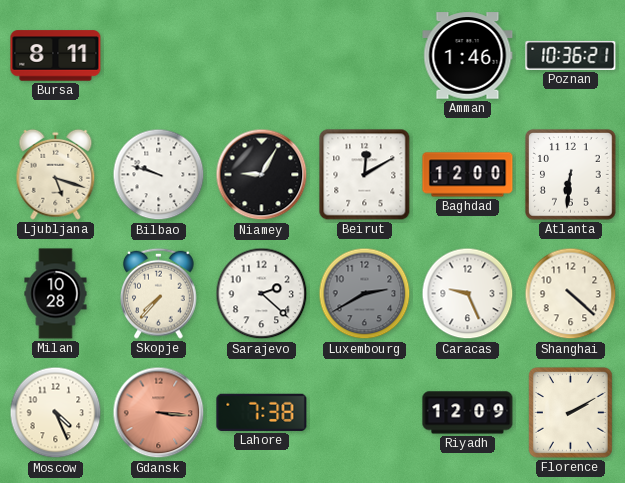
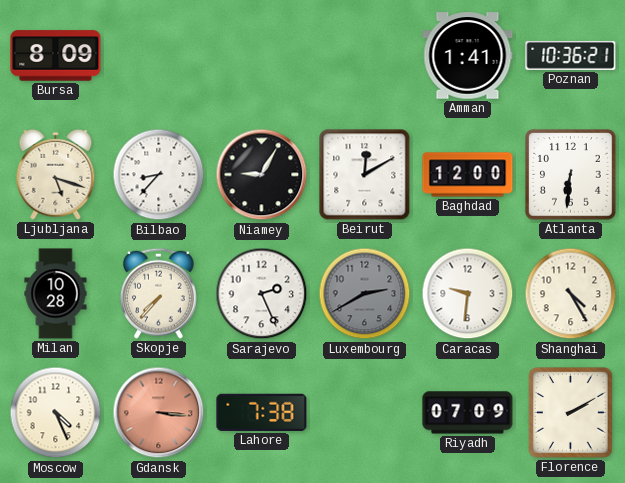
Bursa: 8:11 -> 8:09 (56, 56)
Amman: 1:46 -> 1:41 (468, 56)
Bilbao: 9:48 -> 8:37 (159, 175)
Sarajevo: 2:22 -> 2:26 (262, 294)
Caracas: 9:26 -> 9:31 (468, 294)
Shanghai: 4:22 -> 4:25 (571, 294)
Riyadh: 12:09 -> 07:09 (468, 413)
